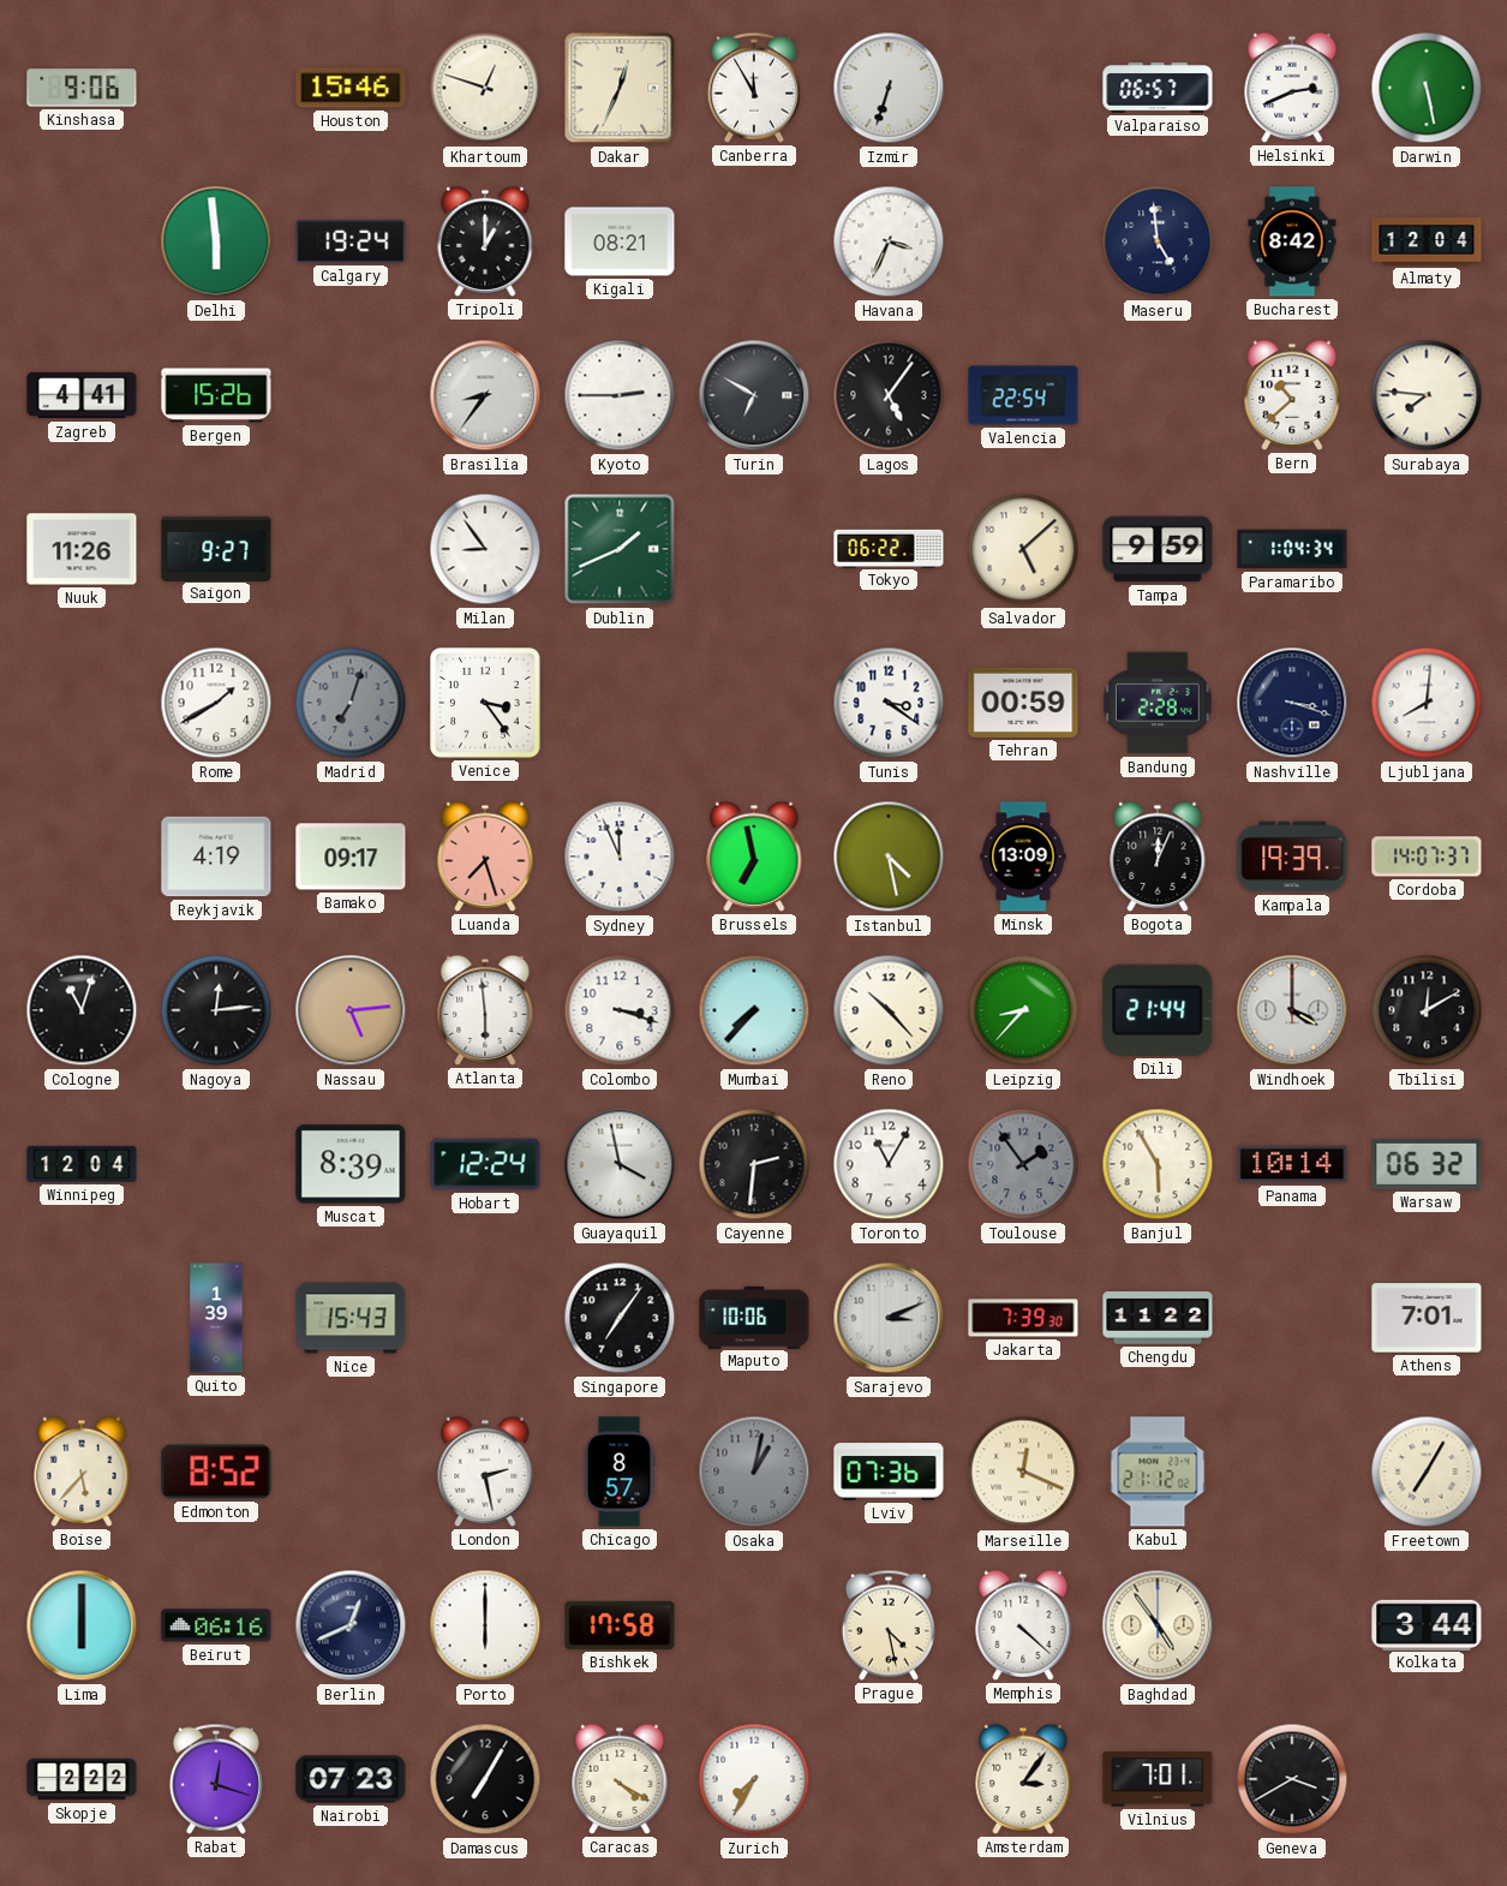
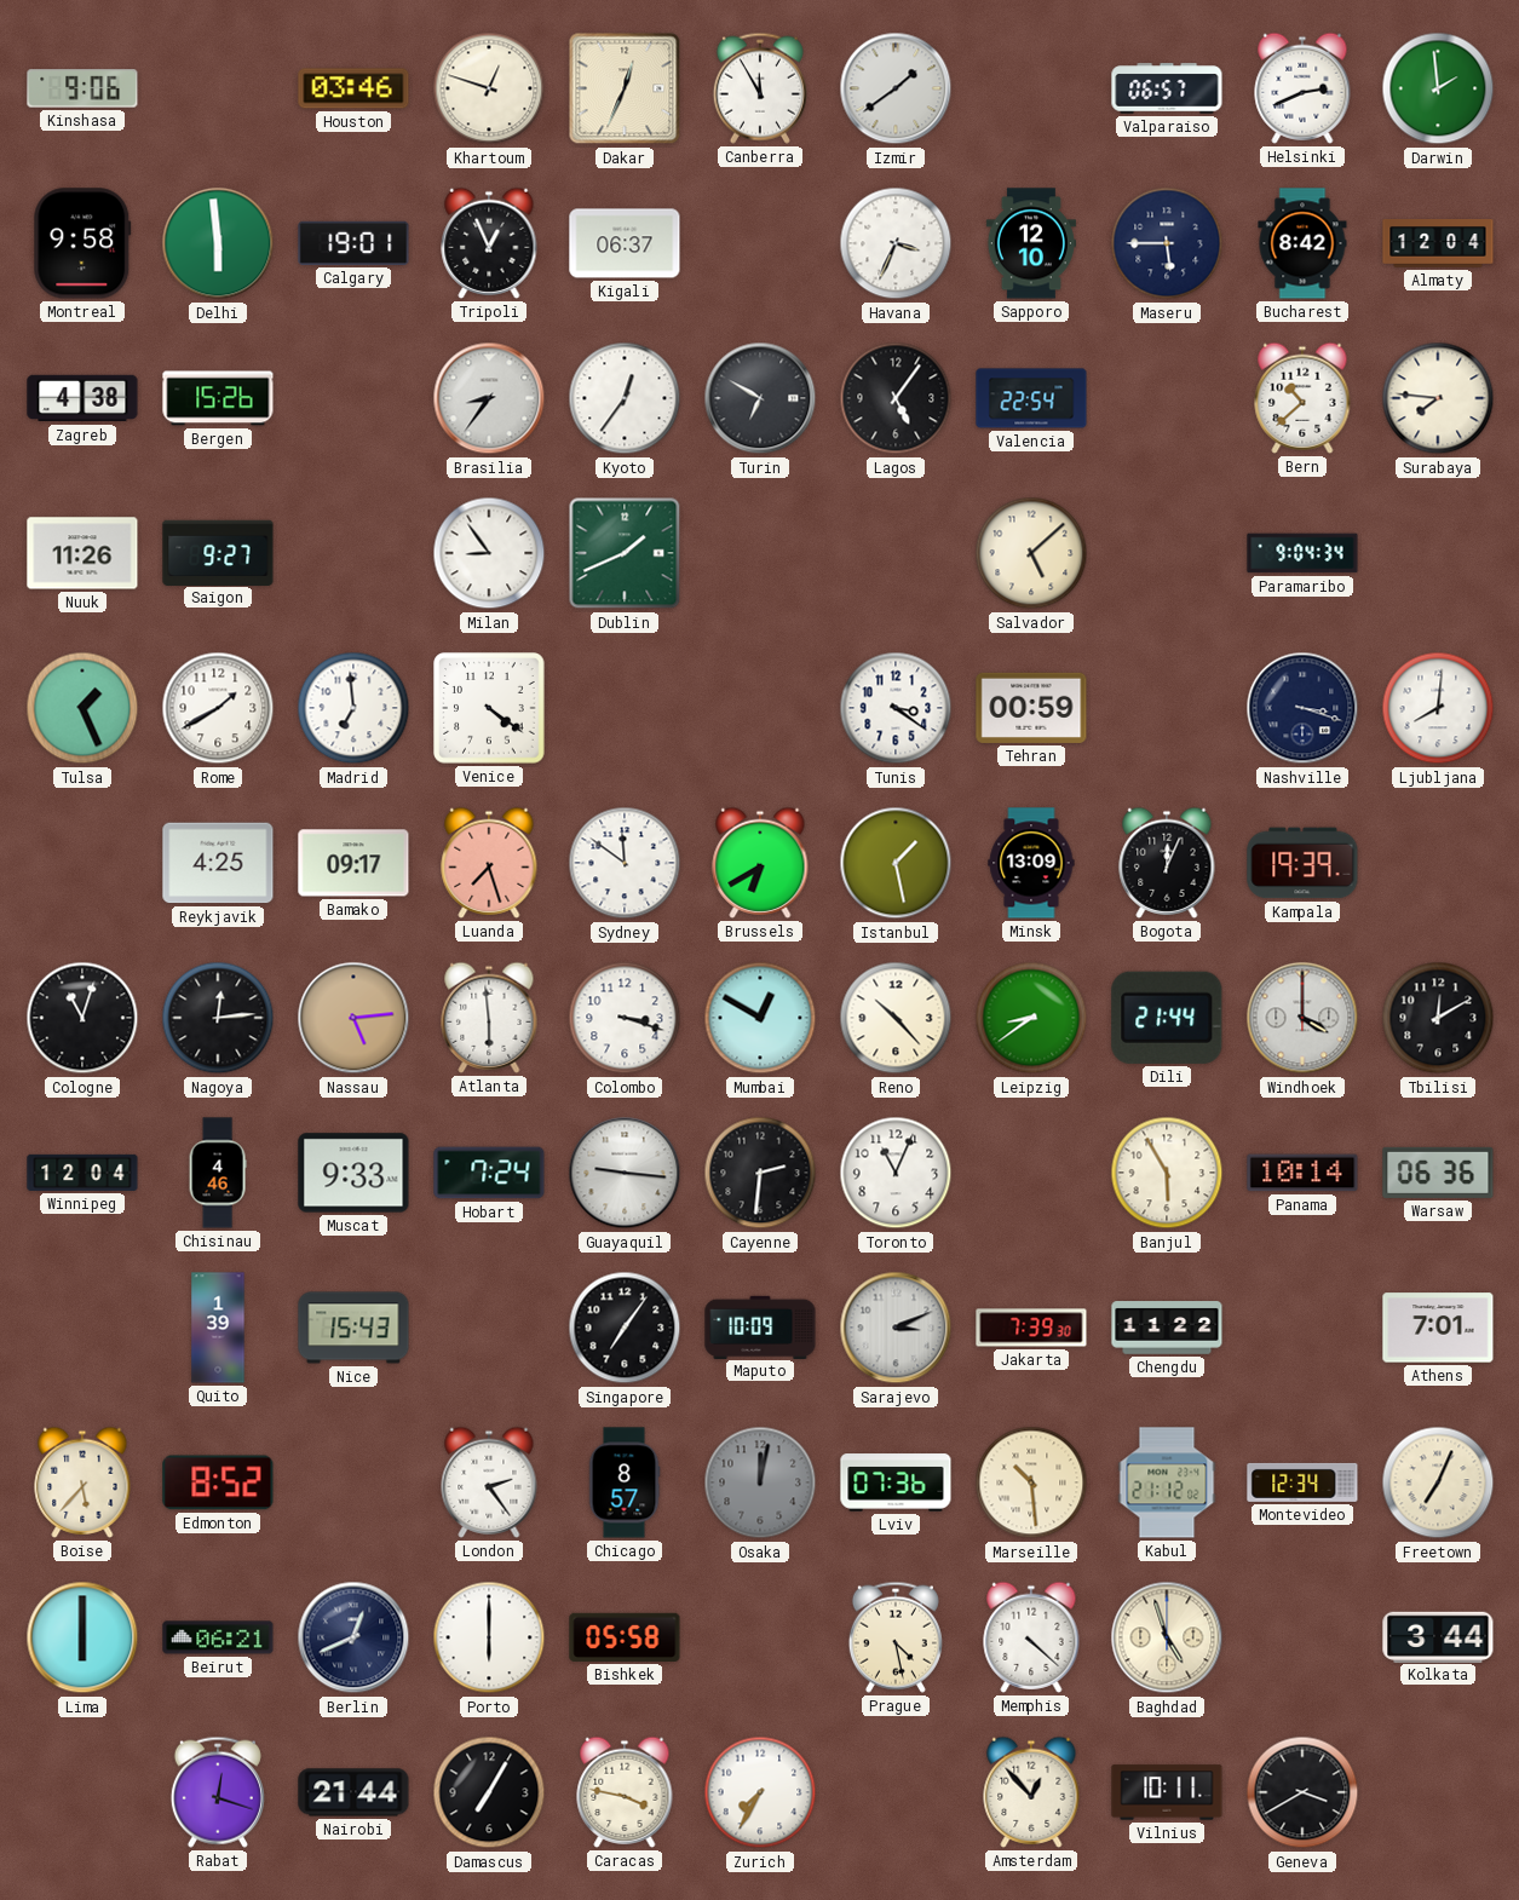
Houston: 15:46 -> 03:46 (353, 88)
Izmir: 6:33 -> 1:39 (896, 88)
Darwin: 5:28 -> 1:59 (1438, 88)
Montreal: none -> 9:58 (82, 243)
Calgary: 19:24 -> 19:01 (353, 243)
Tripoli: 1:00 -> 12:56 (489, 243)
Kigali: 08:21 -> 06:37 (625, 243)
Sapporo: none -> 12:10 (1031, 243)
Maseru: 4:59 -> 5:45 (1167, 243)
Zagreb: 4:41 -> 4:38 (82, 398)
Kyoto: 2:45 -> 12:36 (625, 398)
Tokyo: 06:22 -> none (889, 548)
Tampa: 9:59 -> none (1158, 549)
Paramaribo: 1:04 -> 9:04 (1302, 553)
Tulsa: none -> 1:26 (82, 708)
Madrid: 7:03 -> 6:59 (353, 708)
Madrid dial: grey -> white (353, 708)
Venice: 3:24 -> 4:21 (489, 708)
Bandung: 2:28 -> none (1158, 703)
Reykjavik: 4:19 -> 4:25 (218, 863)
Sydney: 11:56 -> 11:51 (625, 863)
Brussels: 6:58 -> 6:40 (760, 863)
Istanbul: 4:28 -> 1:28 (896, 863)
Cordoba: 14:07 -> none (1427, 857)
Mumbai: 7:37 -> 12:50 (760, 1018)
Leipzig: 8:37 -> 8:39 (1031, 1018)
Chisinau: none -> 4:46 (218, 1173)
Muscat: 8:39 -> 9:33 (353, 1173)
Hobart: 12:24 -> 7:24 (489, 1173)
Guayaquil: 3:58 -> 9:16 (625, 1173)
Toronto: 11:05 -> 11:04 (896, 1173)
Toulouse: 1:54 -> none (1023, 1164)
Warsaw: 06:32 -> 06:36 (1438, 1173)
Maputo: 10:06 -> 10:09 (760, 1326)
London: 2:28 -> 2:24 (489, 1482)
Osaka: 1:02 -> 12:02 (760, 1482)
Marseille: 12:19 -> 10:29 (1031, 1482)
Montevideo: none -> 12:34 (1302, 1482)
Freetown: 7:05 -> 7:04 (1438, 1482)
Beirut: 06:16 -> 06:21 (218, 1637)
Bishkek: 17:58 -> 05:58 (625, 1637)
Baghdad: 4:54 -> 4:57 (1167, 1637)
Skopje: 2:22 -> none (82, 1779)
Nairobi: 07:23 -> 21:44 (353, 1792)
Caracas: 4:20 -> 3:47 (625, 1792)
Amsterdam: 3:06 -> 12:53 (1031, 1792)
Vilnius: 7:01 -> 10:11 (1167, 1792)
